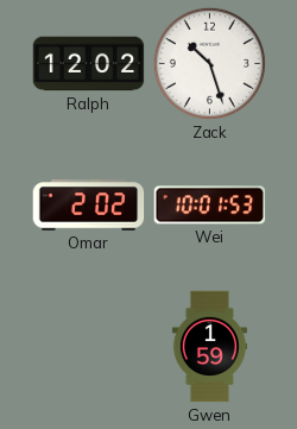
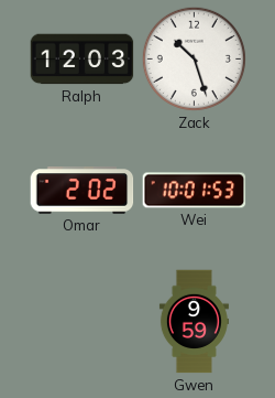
Ralph: 12:02 -> 12:03 (82, 60)
Gwen: 1:59 -> 9:59 (194, 322)
